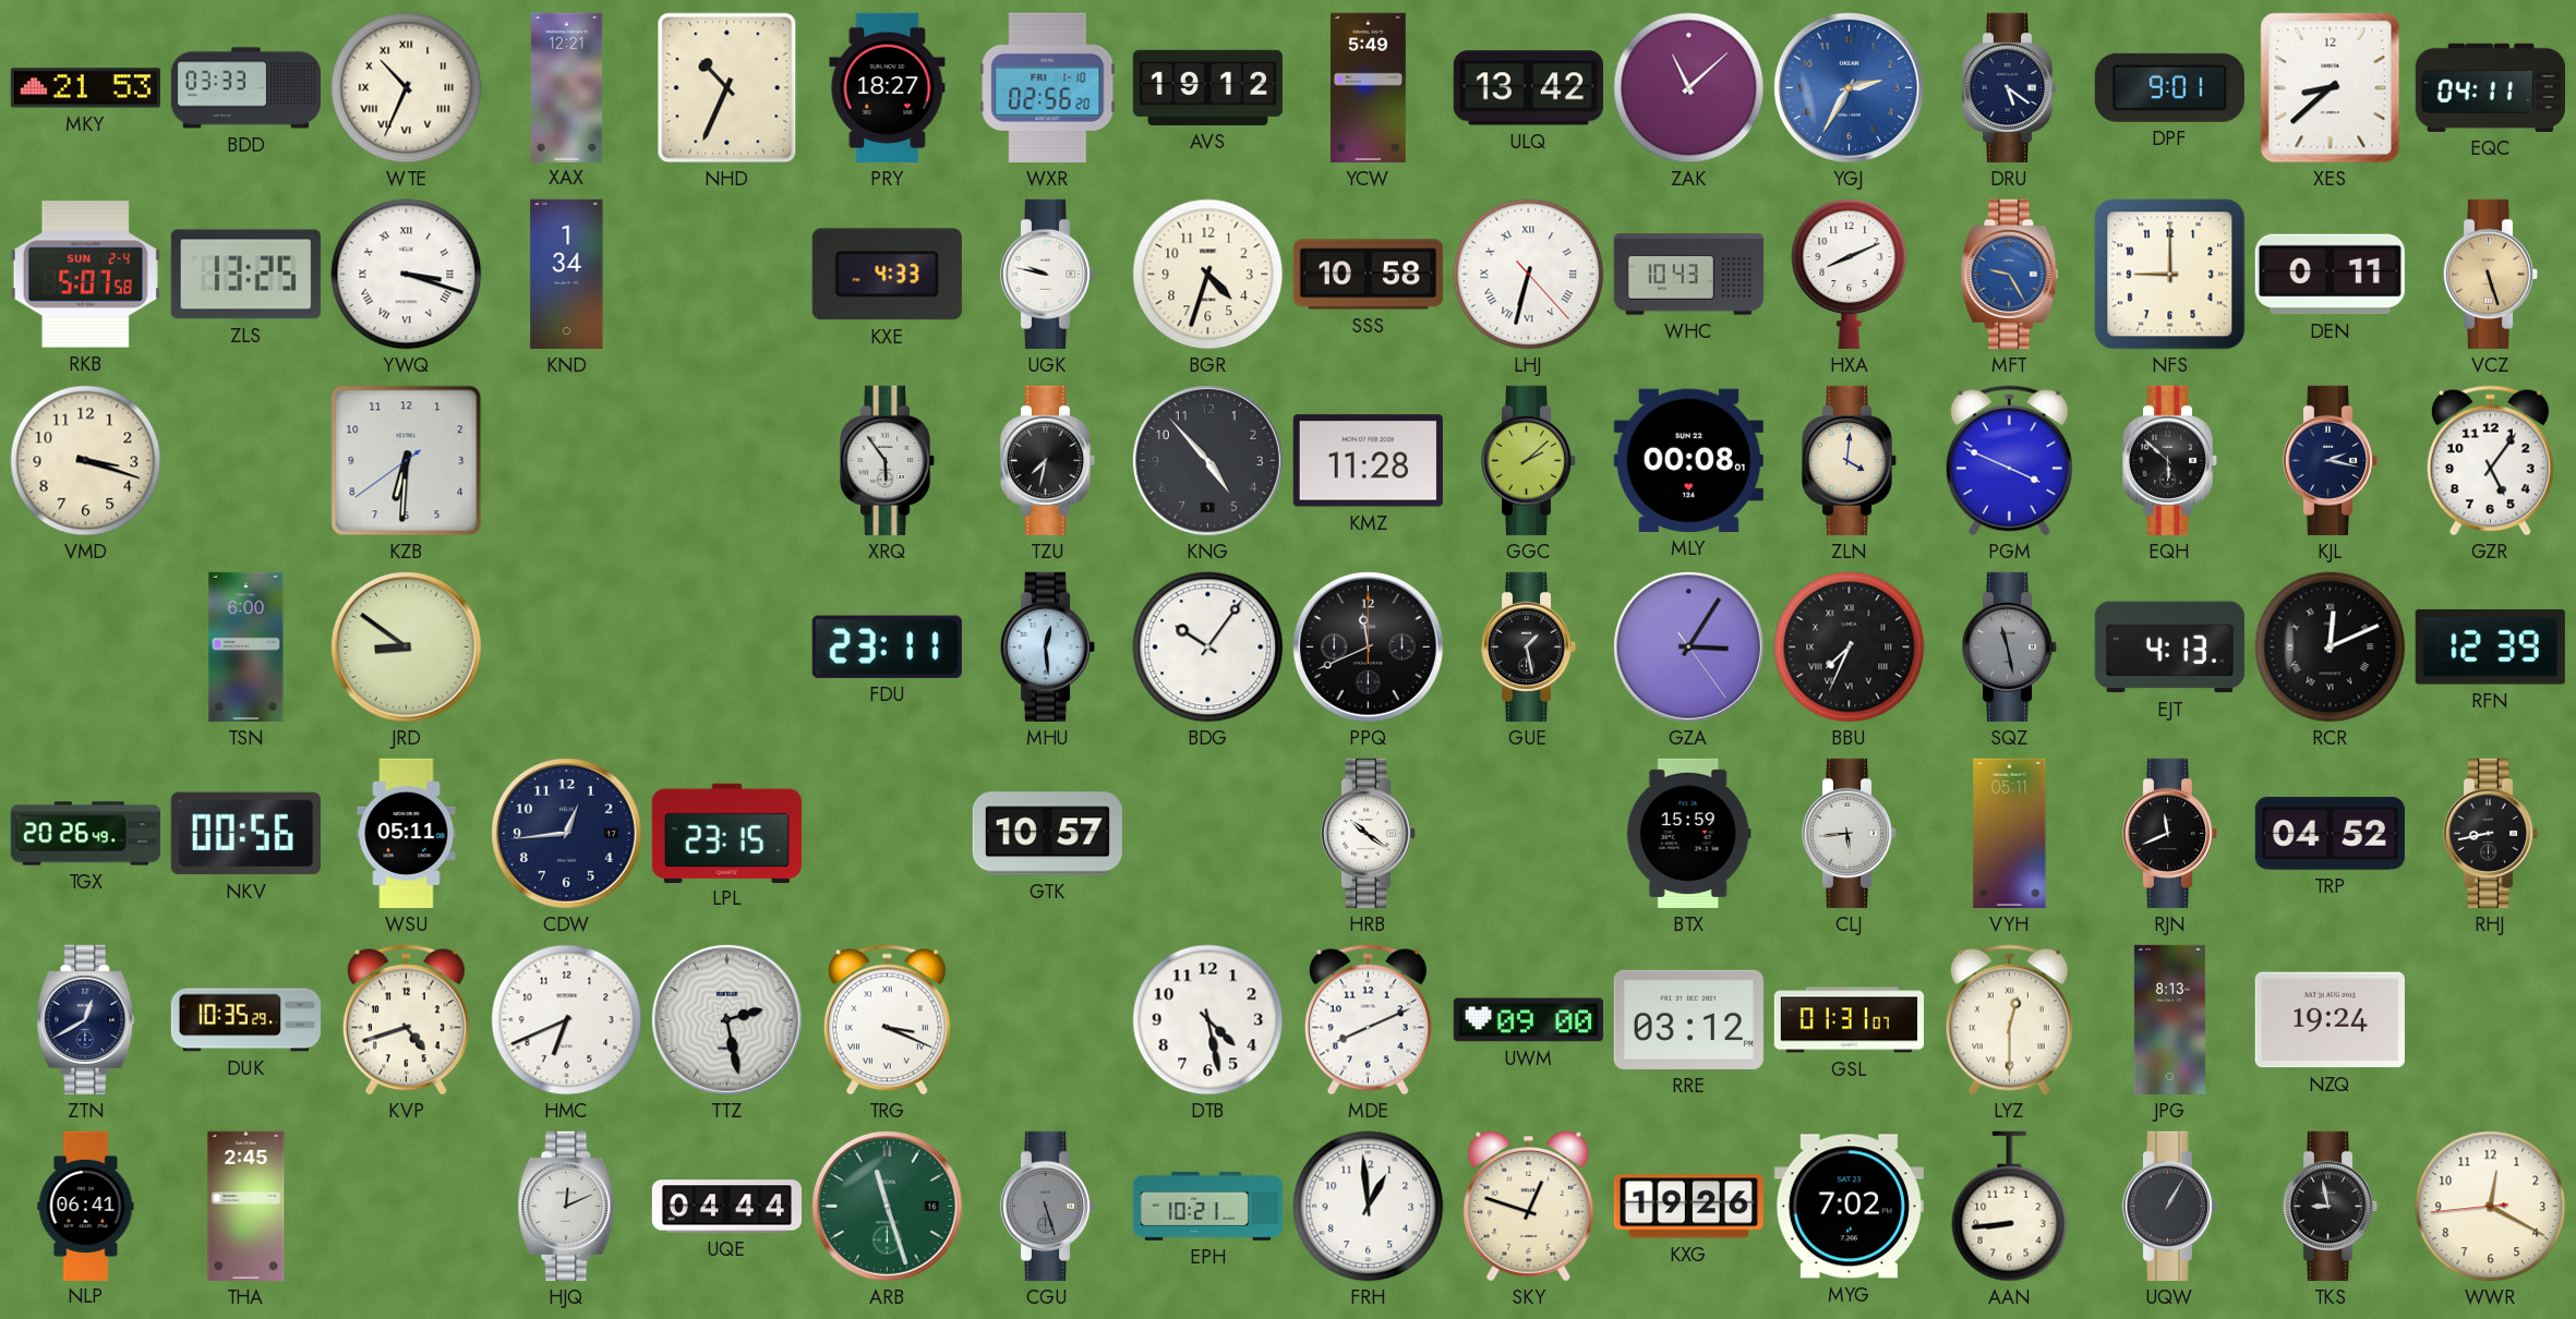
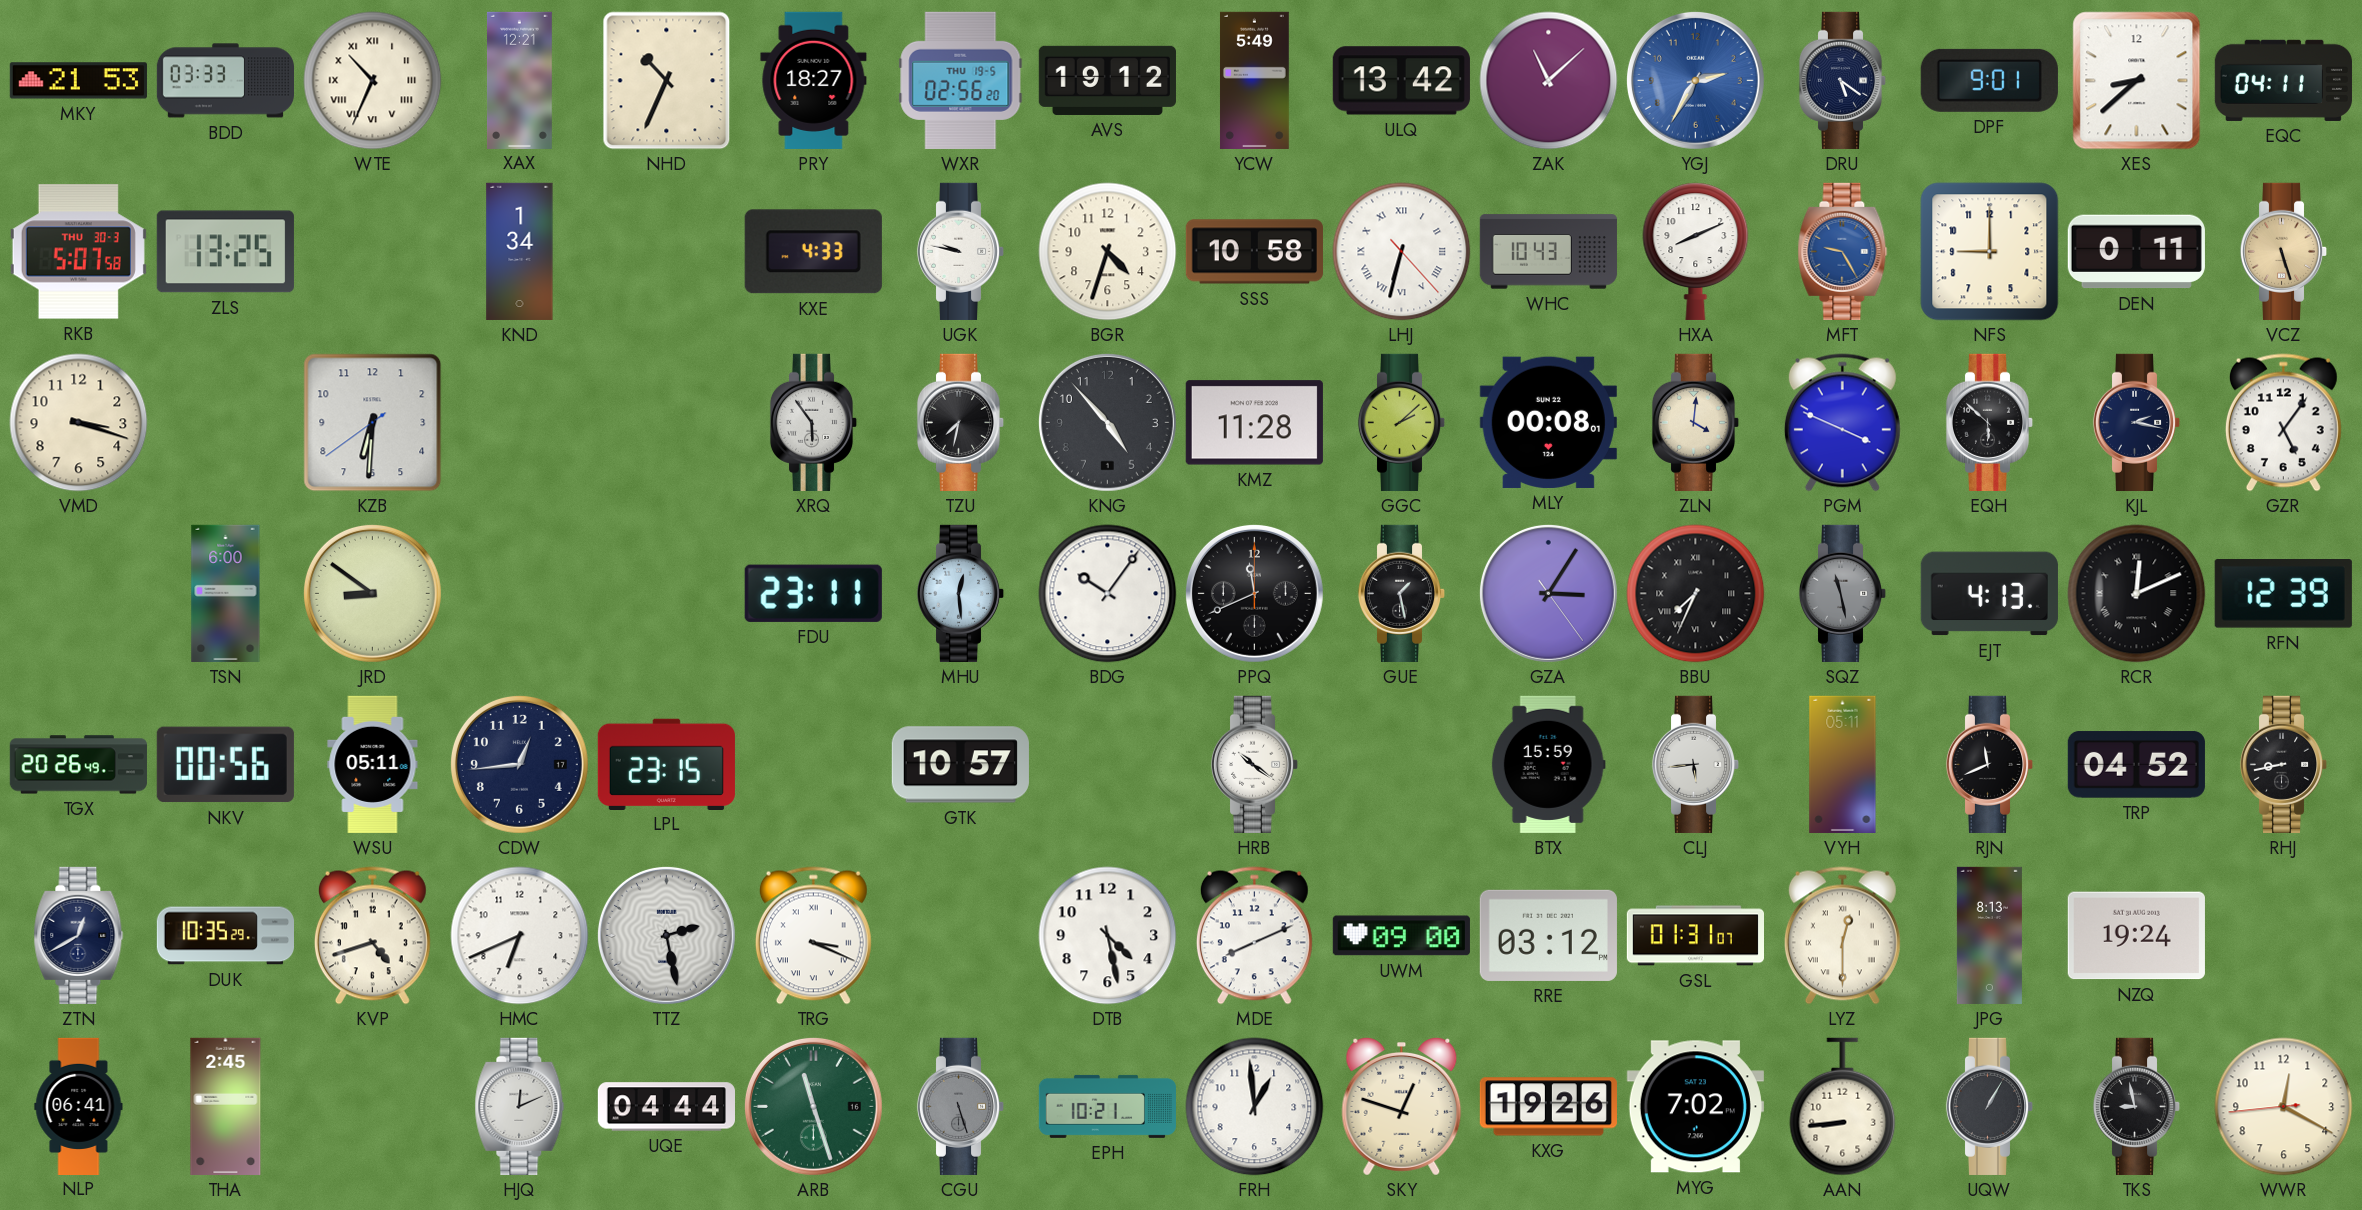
WXR date: FRI 1-10 -> THU 19-5 (961, 80)
RKB date: SUN 2-4 -> THU 30-3 (78, 252)
YWQ: 3:18 -> none (407, 275)
